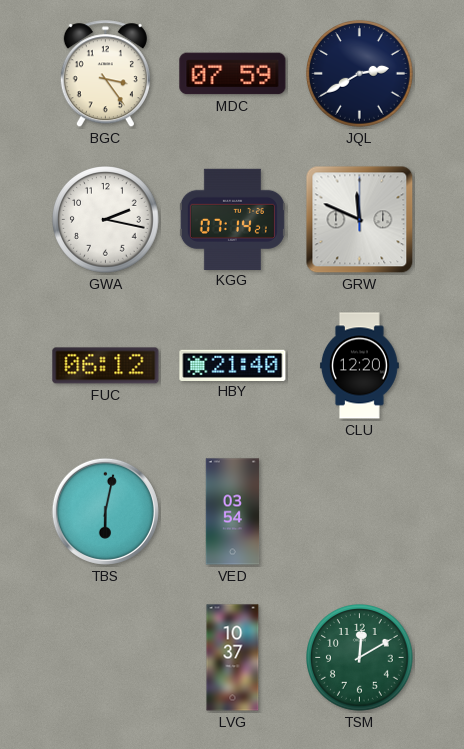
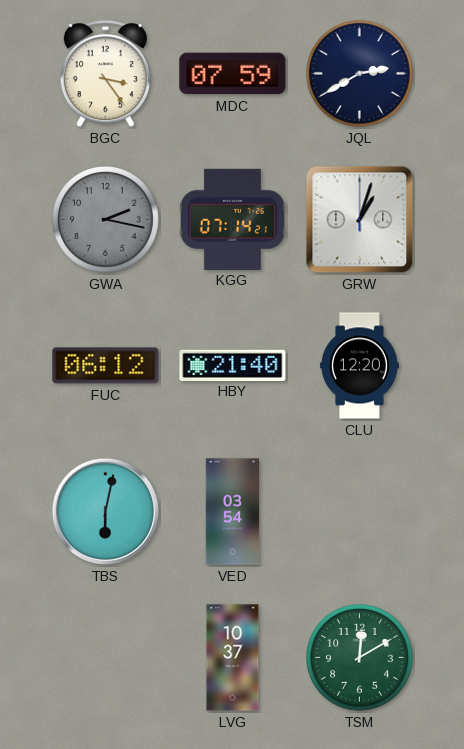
GWA dial: white -> grey (106, 220)
GRW: 11:49 -> 1:03 (360, 220)
